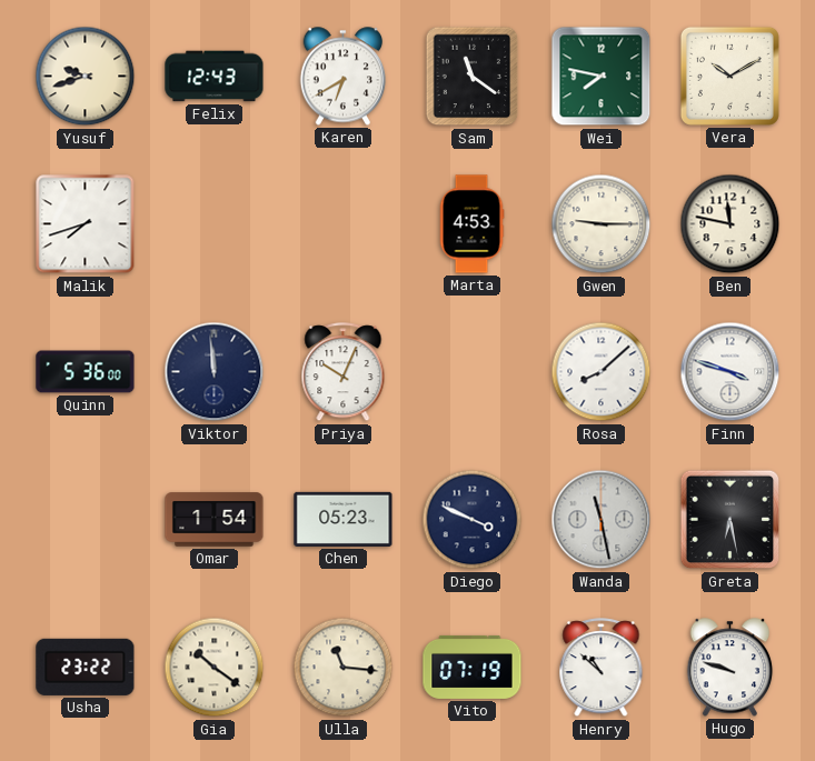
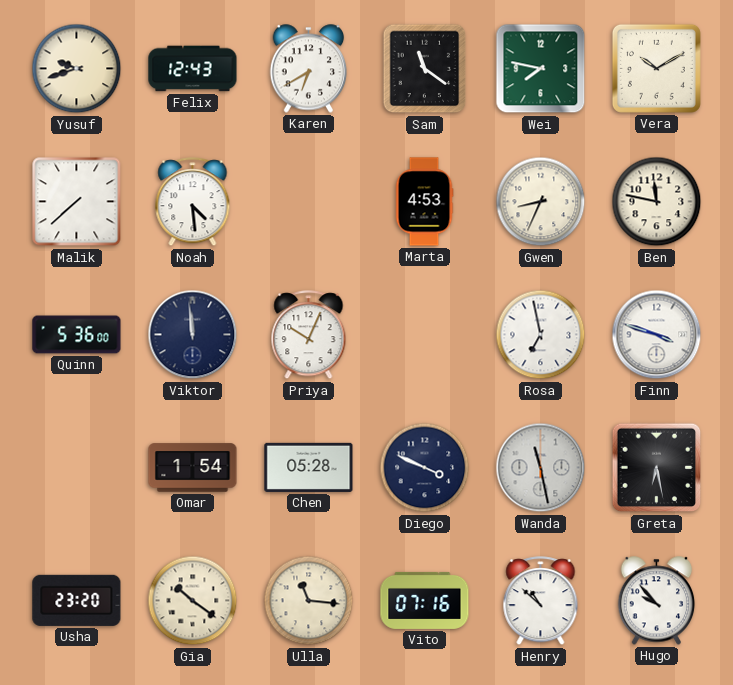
Malik: 7:42 -> 7:38 (77, 202)
Noah: none -> 4:29 (193, 202)
Gwen: 9:15 -> 8:34 (541, 202)
Rosa: 8:08 -> 6:58 (541, 335)
Chen: 05:23 -> 05:28 (309, 467)
Usha: 23:22 -> 23:20 (77, 600)
Vito: 07:19 -> 07:16 (425, 600)
Hugo: 9:48 -> 9:53 (657, 601)
